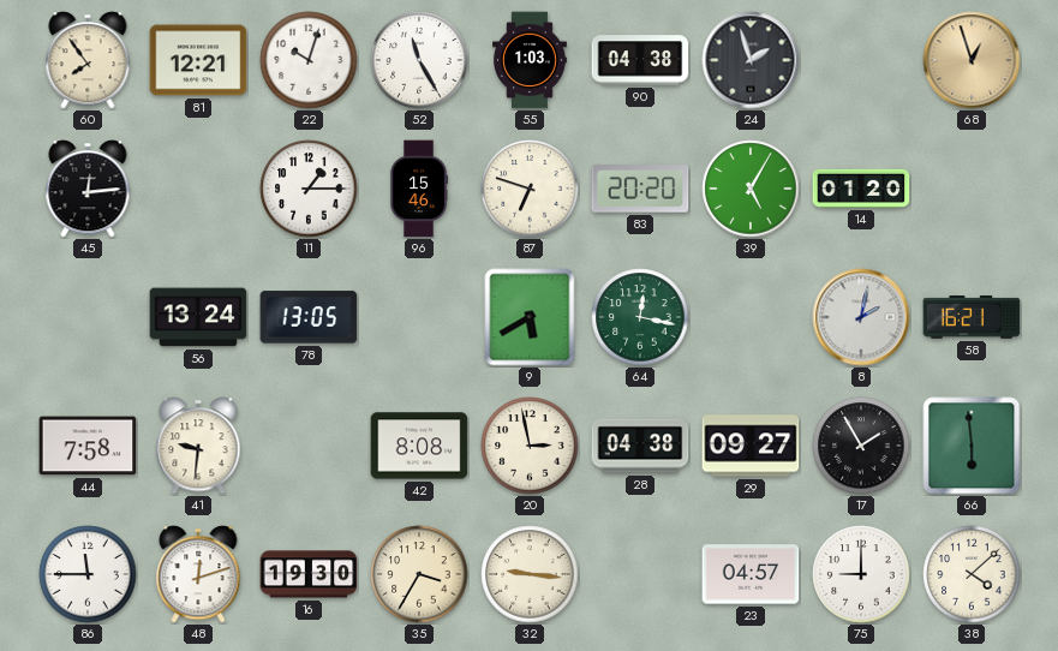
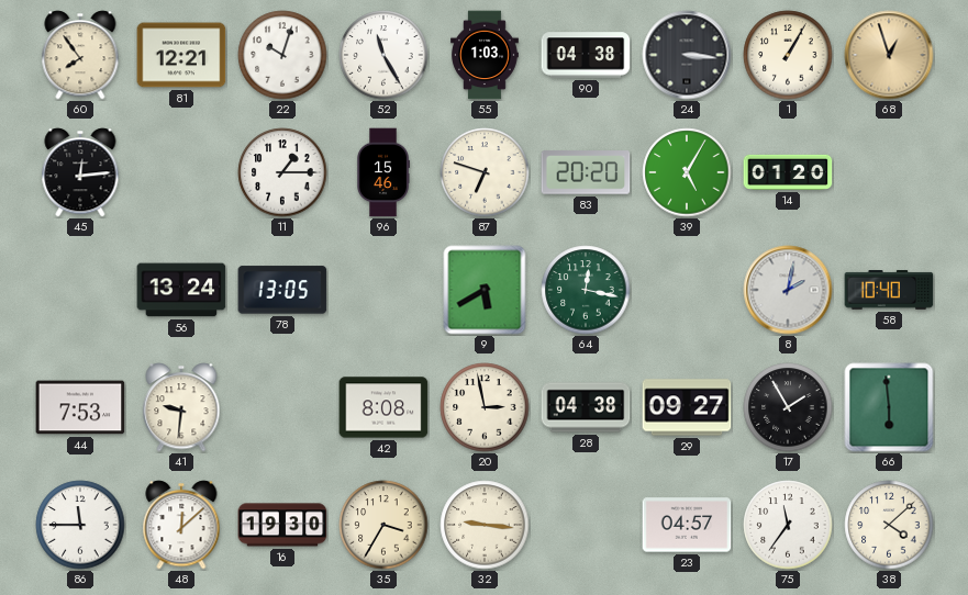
24: 1:57 -> 3:16 (687, 55)
1: none -> 1:05 (788, 55)
58: 16:21 -> 10:40 (889, 290)
44: 7:58 -> 7:53 (80, 407)
48: 12:12 -> 12:08 (181, 525)
75: 9:00 -> 11:36 (788, 525)
